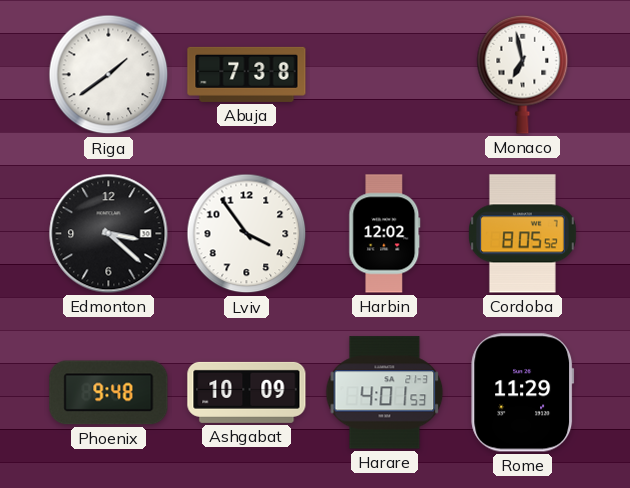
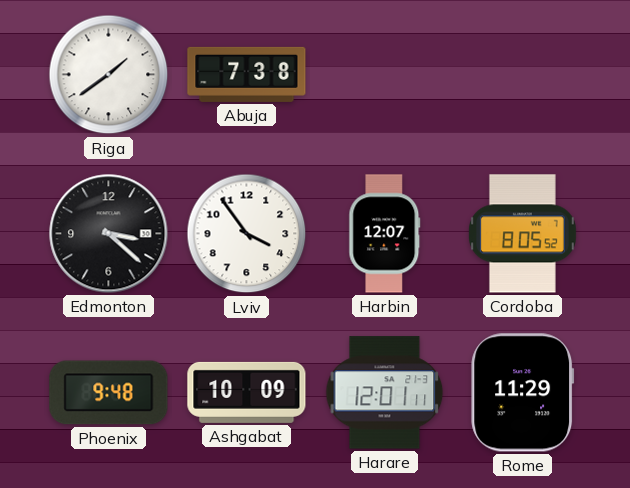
Monaco: 6:58 -> none (523, 74)
Harbin: 12:02 -> 12:07 (385, 234)
Harare: 4:01 -> 12:01 (385, 393)
